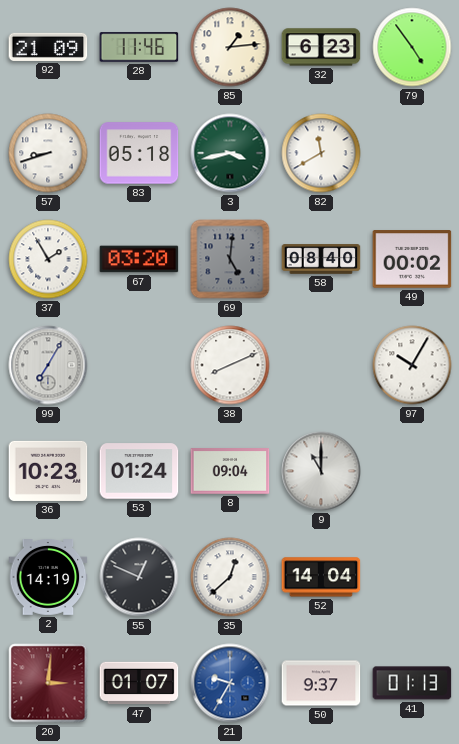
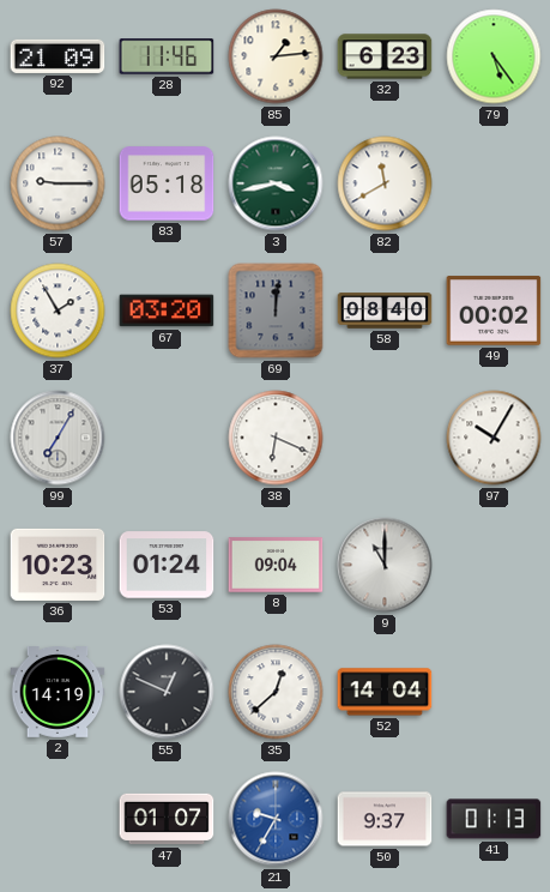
79: 4:54 -> 5:24 (494, 56)
57: 8:42 -> 9:15 (58, 183)
69: 5:01 -> 12:01 (276, 311)
38: 8:11 -> 6:19 (276, 438)
20: 3:01 -> none (48, 683)
